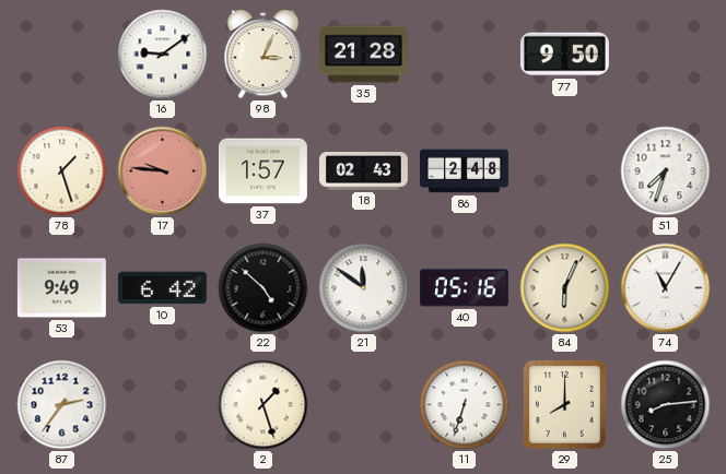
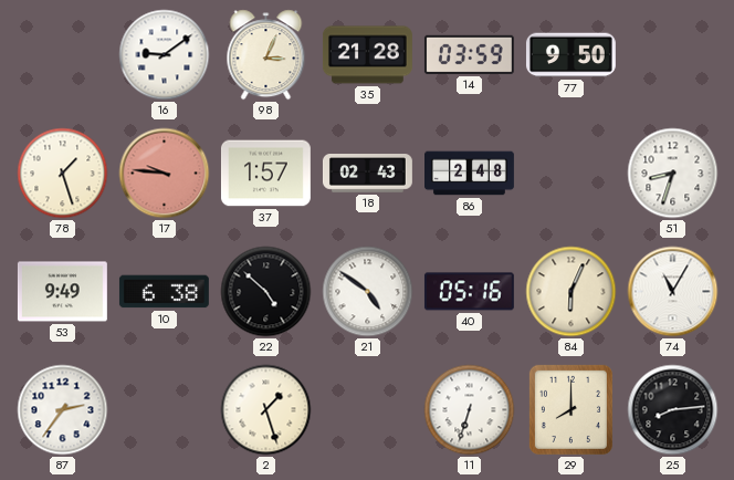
14: none -> 03:59 (469, 54)
51: 7:33 -> 8:33 (673, 174)
10: 6:42 -> 6:38 (164, 292)
21: 11:51 -> 4:51 (368, 292)
